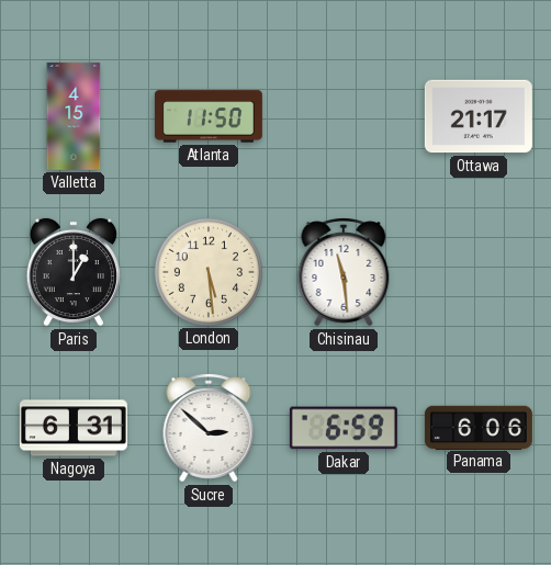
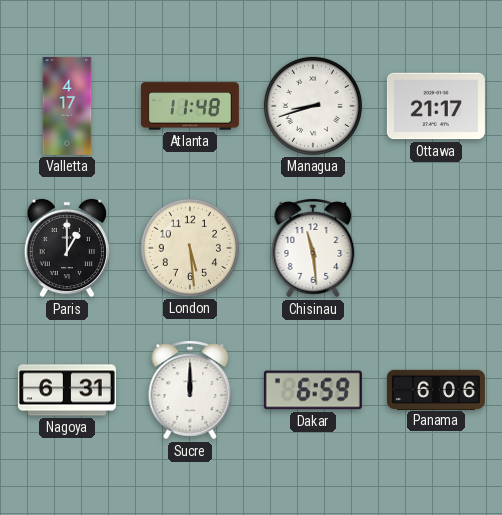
Valletta: 4:15 -> 4:17 (67, 106)
Atlanta: 11:50 -> 11:48 (190, 106)
Managua: none -> 8:42 (313, 106)
Sucre: 2:52 -> 12:00 (190, 390)
